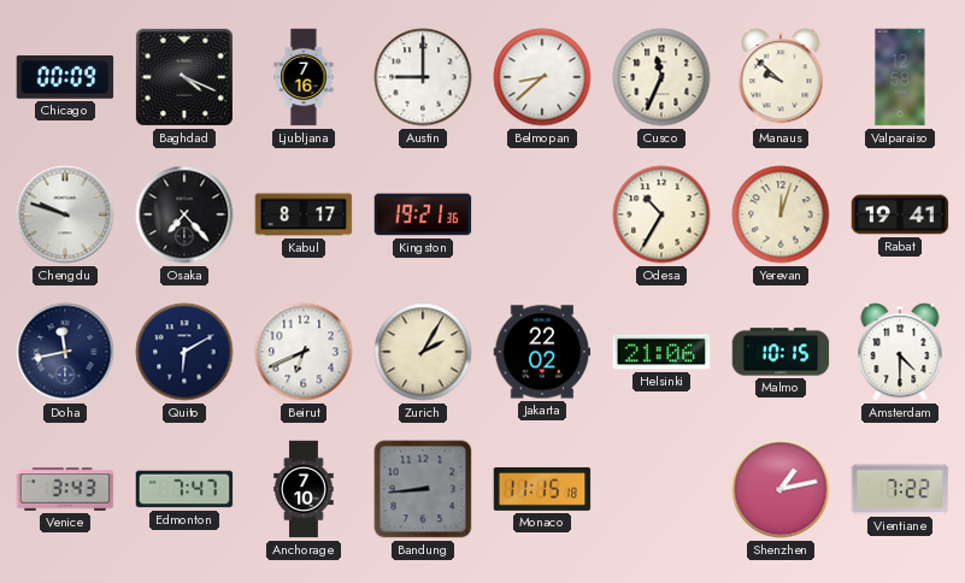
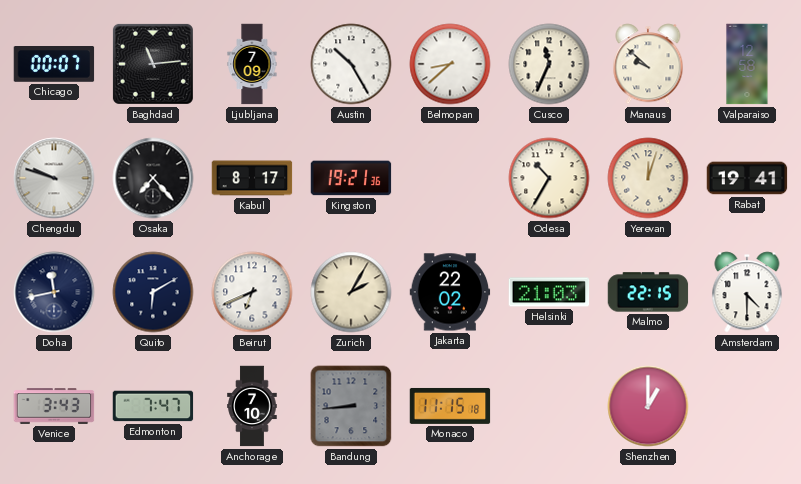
Chicago: 00:09 -> 00:07 (54, 65)
Baghdad: 4:19 -> 11:14 (153, 64)
Ljubljana: 7:16 -> 7:09 (252, 64)
Austin: 9:00 -> 10:25 (351, 64)
Helsinki: 21:06 -> 21:03 (549, 292)
Malmo: 10:15 -> 22:15 (648, 292)
Shenzhen: 1:13 -> 1:00 (648, 406)
Vientiane: 7:22 -> none (900, 489)
